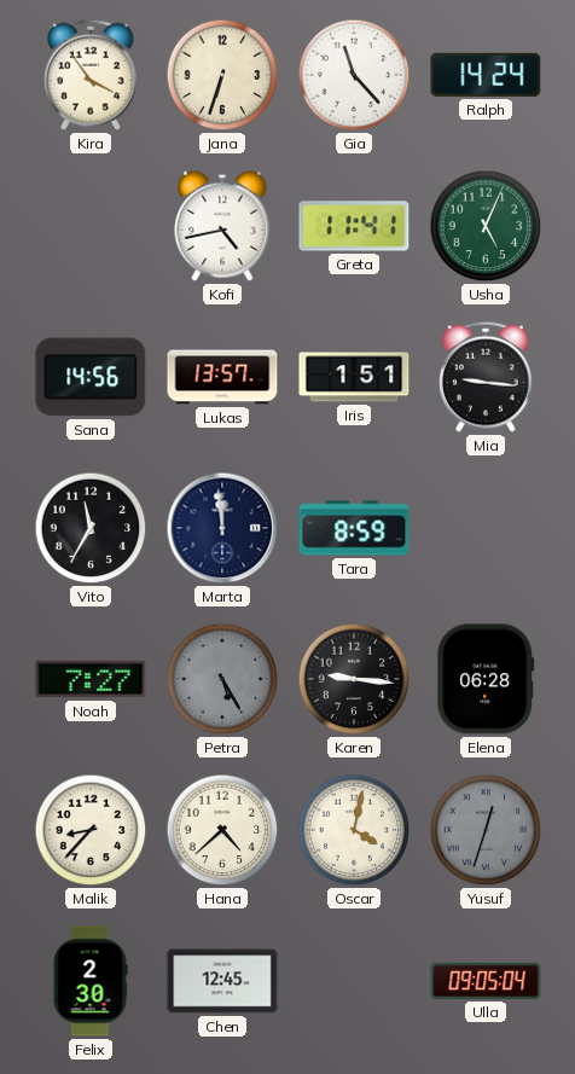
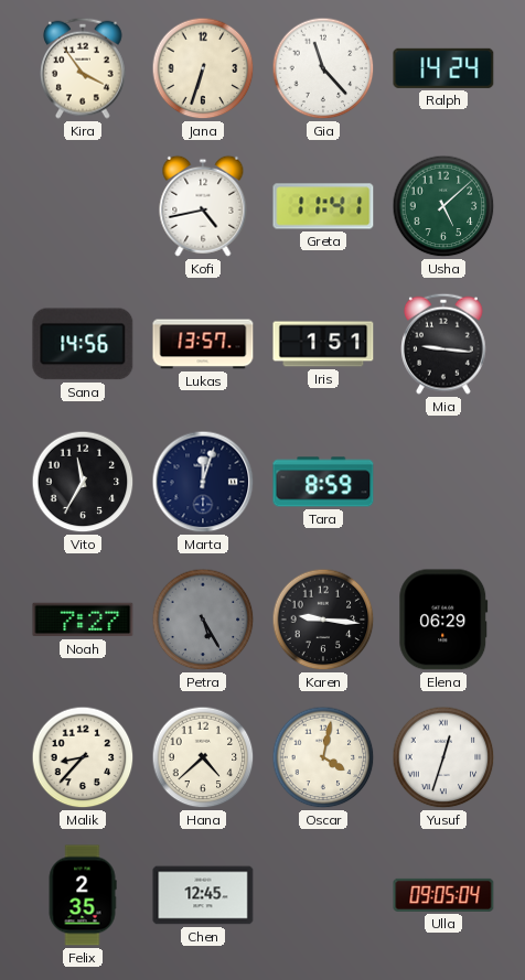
Usha: 5:04 -> 5:08 (443, 206)
Marta: 11:59 -> 12:03 (203, 482)
Elena: 06:28 -> 06:29 (443, 620)
Yusuf dial: grey -> white (443, 757)
Felix: 2:30 -> 2:35 (83, 895)
